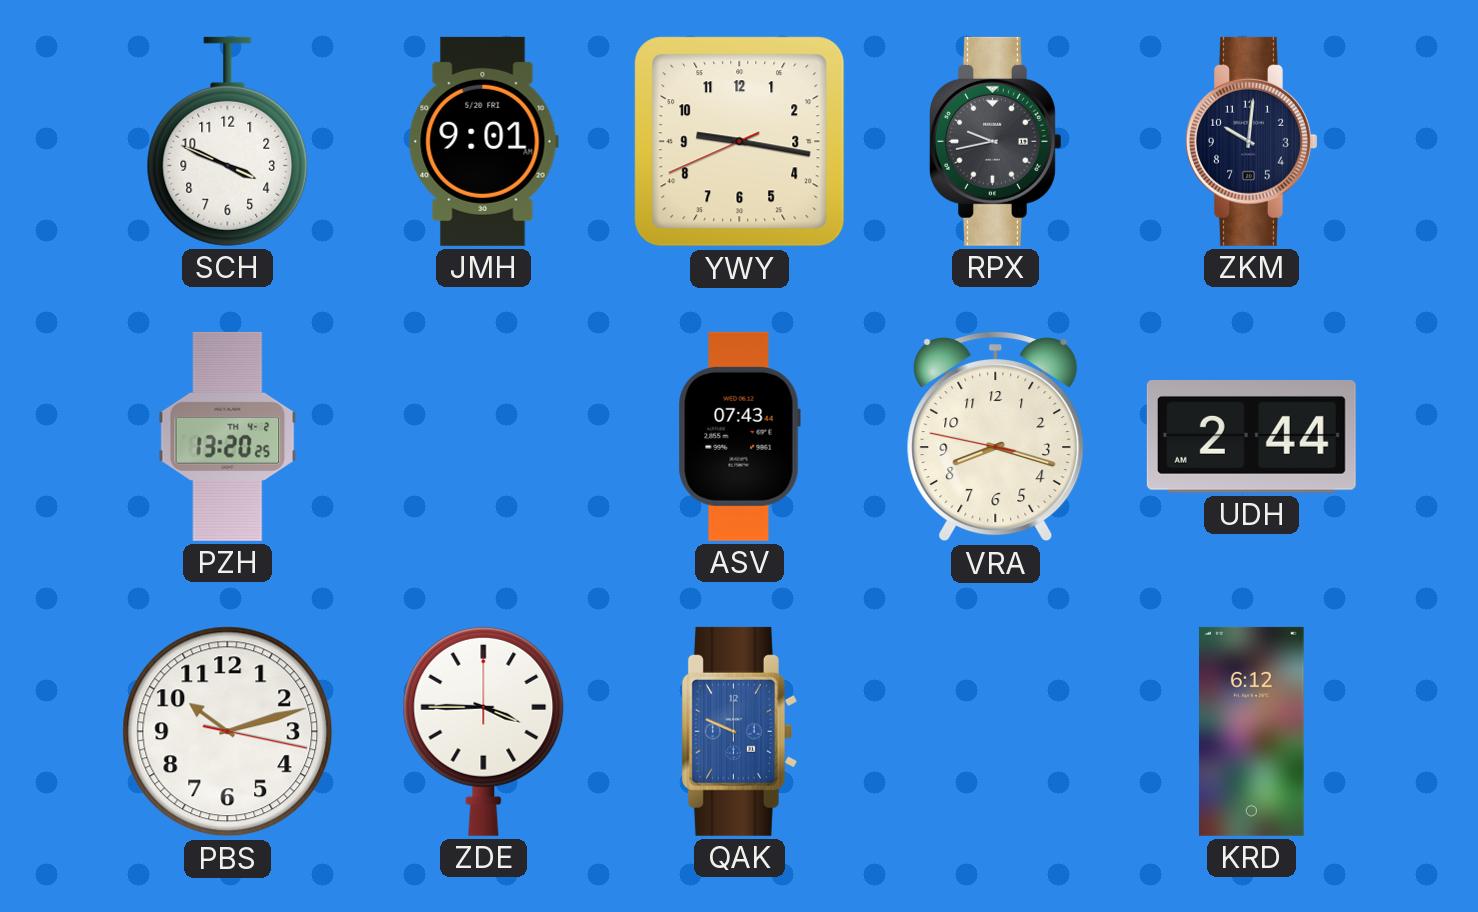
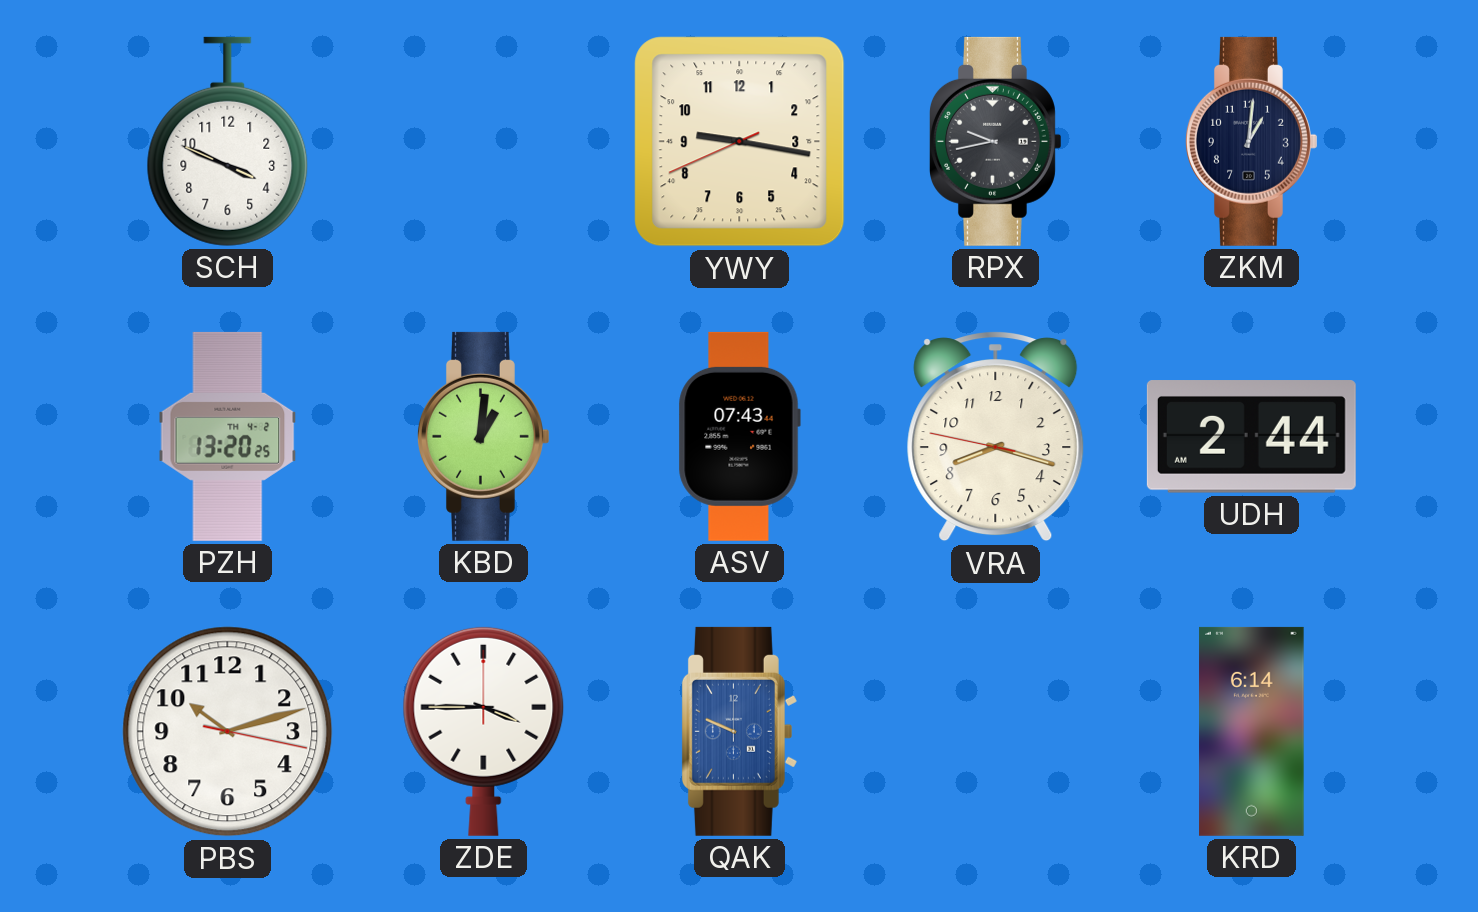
JMH: 9:01 -> none (483, 141)
ZKM: 10:01 -> 1:01 (1252, 141)
KBD: none -> 1:01 (484, 436)
KRD: 6:12 -> 6:14 (1252, 731)
